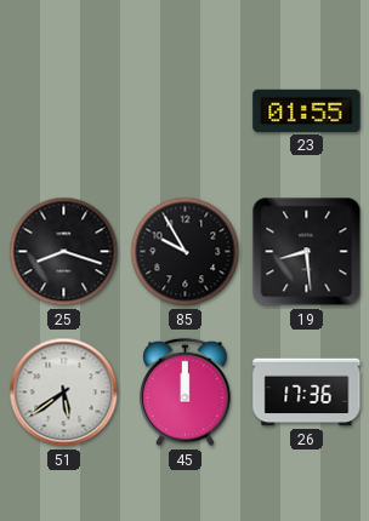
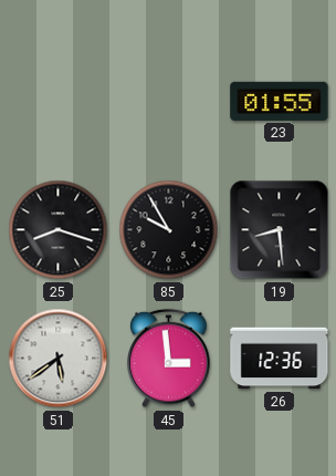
45: 12:00 -> 2:59 (169, 359)
26: 17:36 -> 12:36 (280, 359)
